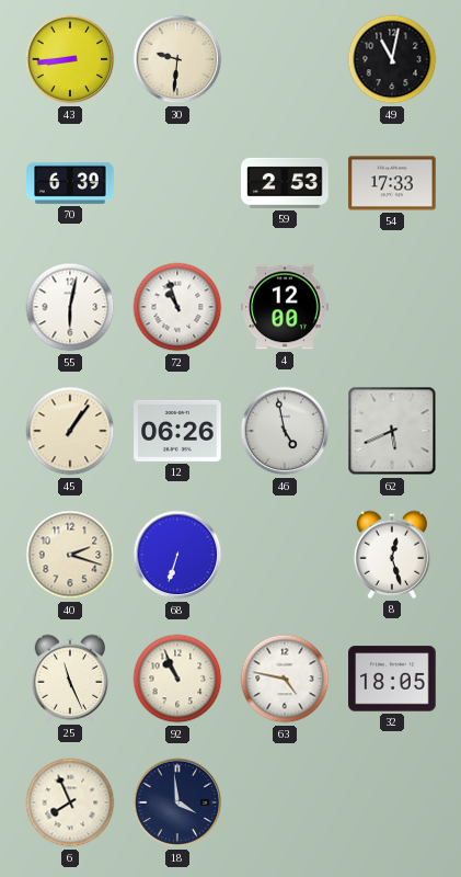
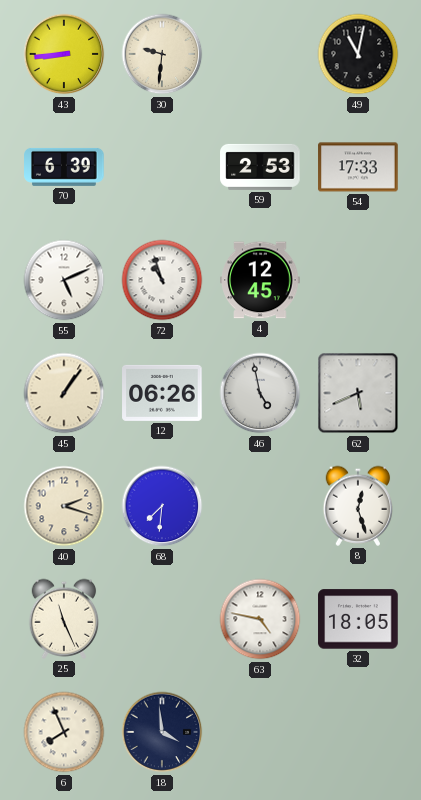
55: 6:02 -> 5:11 (64, 280)
4: 12:00 -> 12:45 (260, 280)
68: 6:33 -> 7:31 (162, 506)
92: 10:56 -> none (177, 679)
